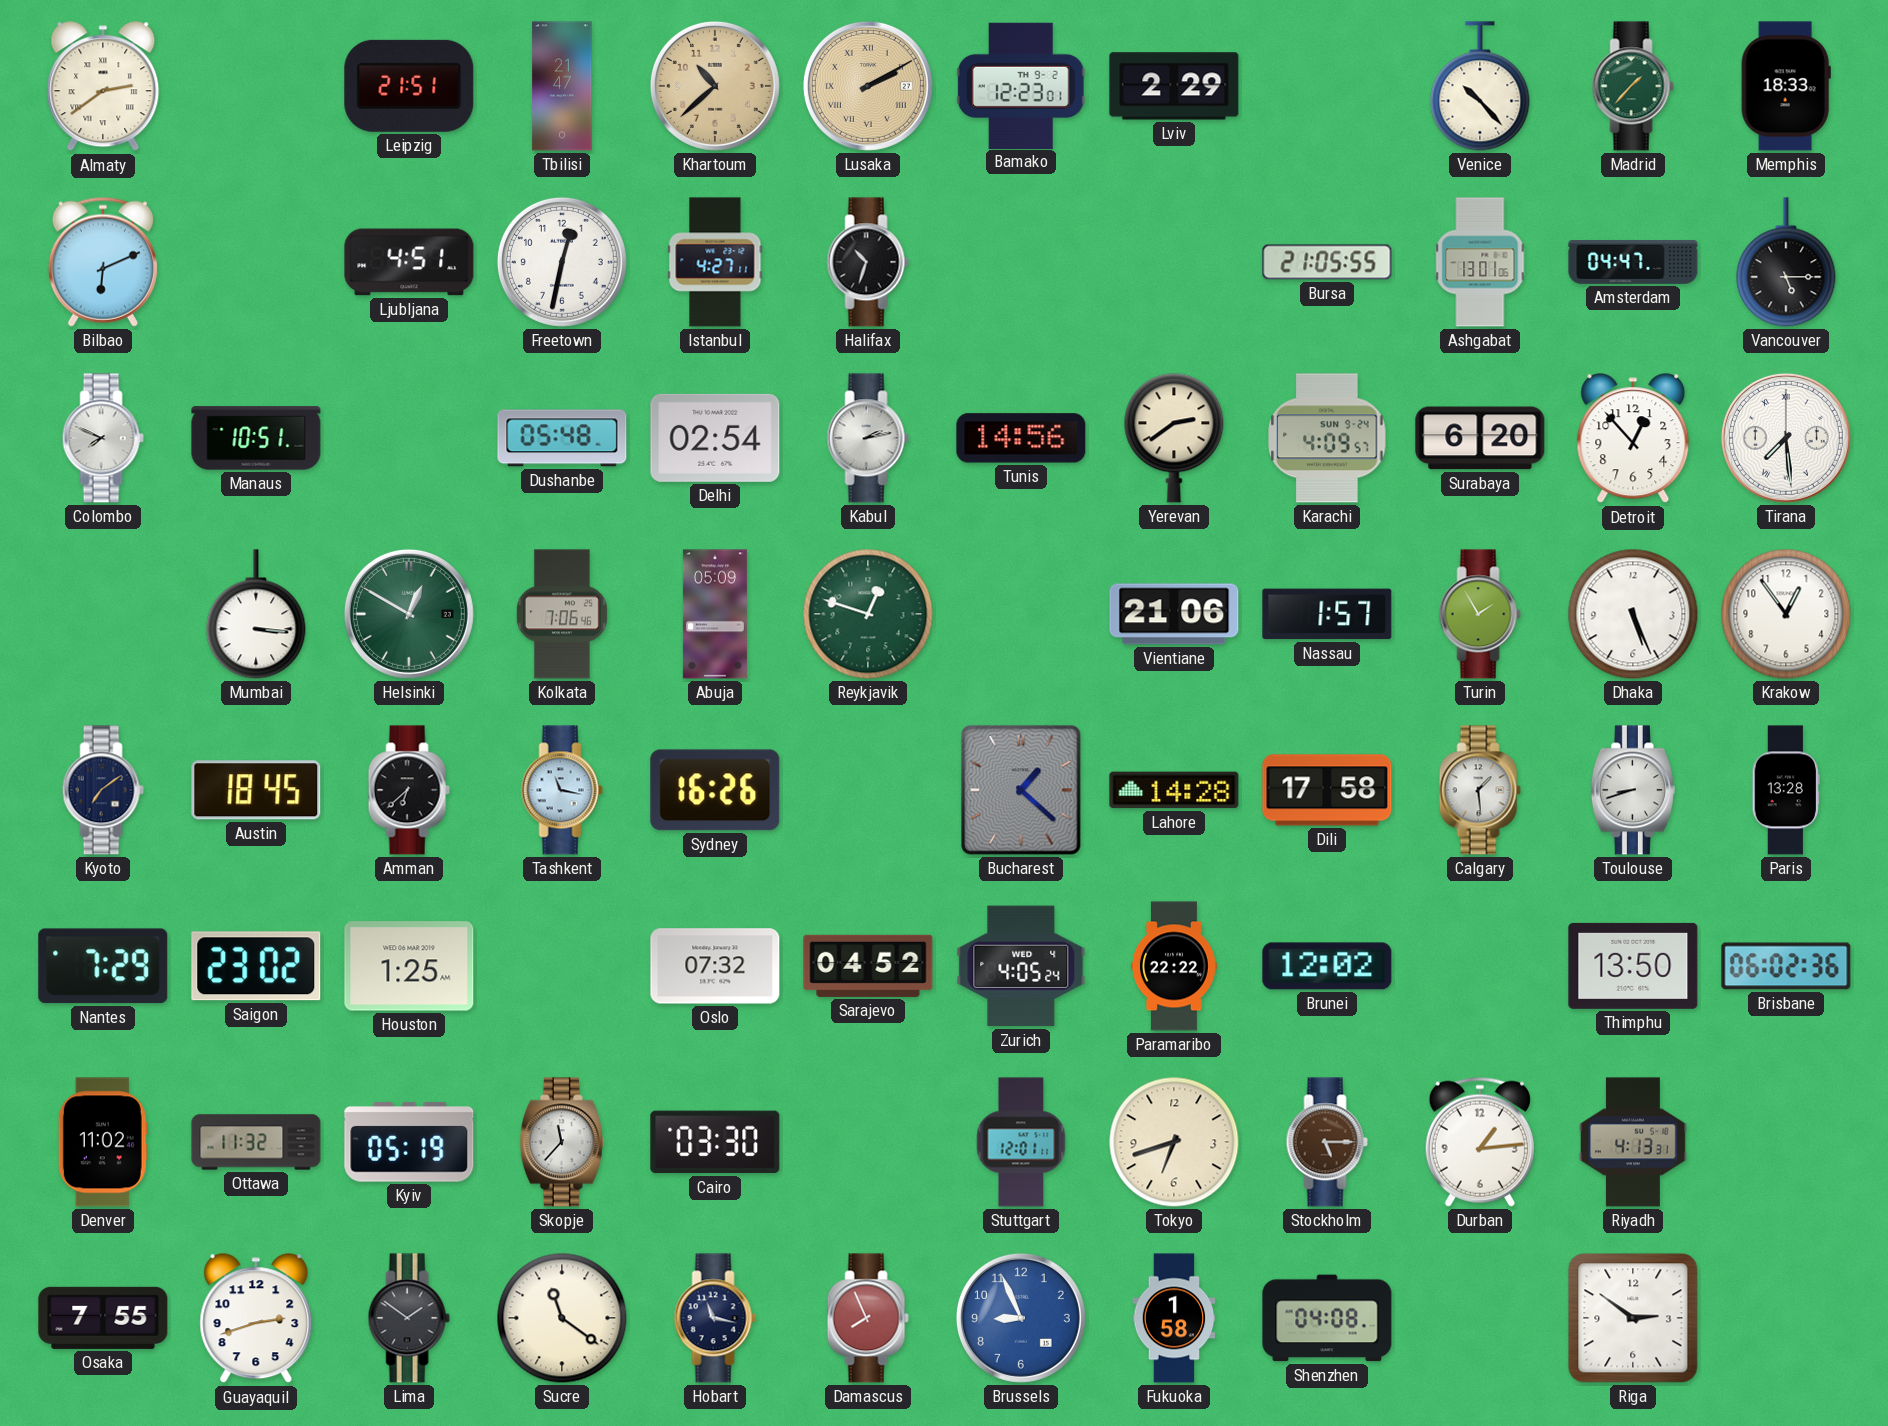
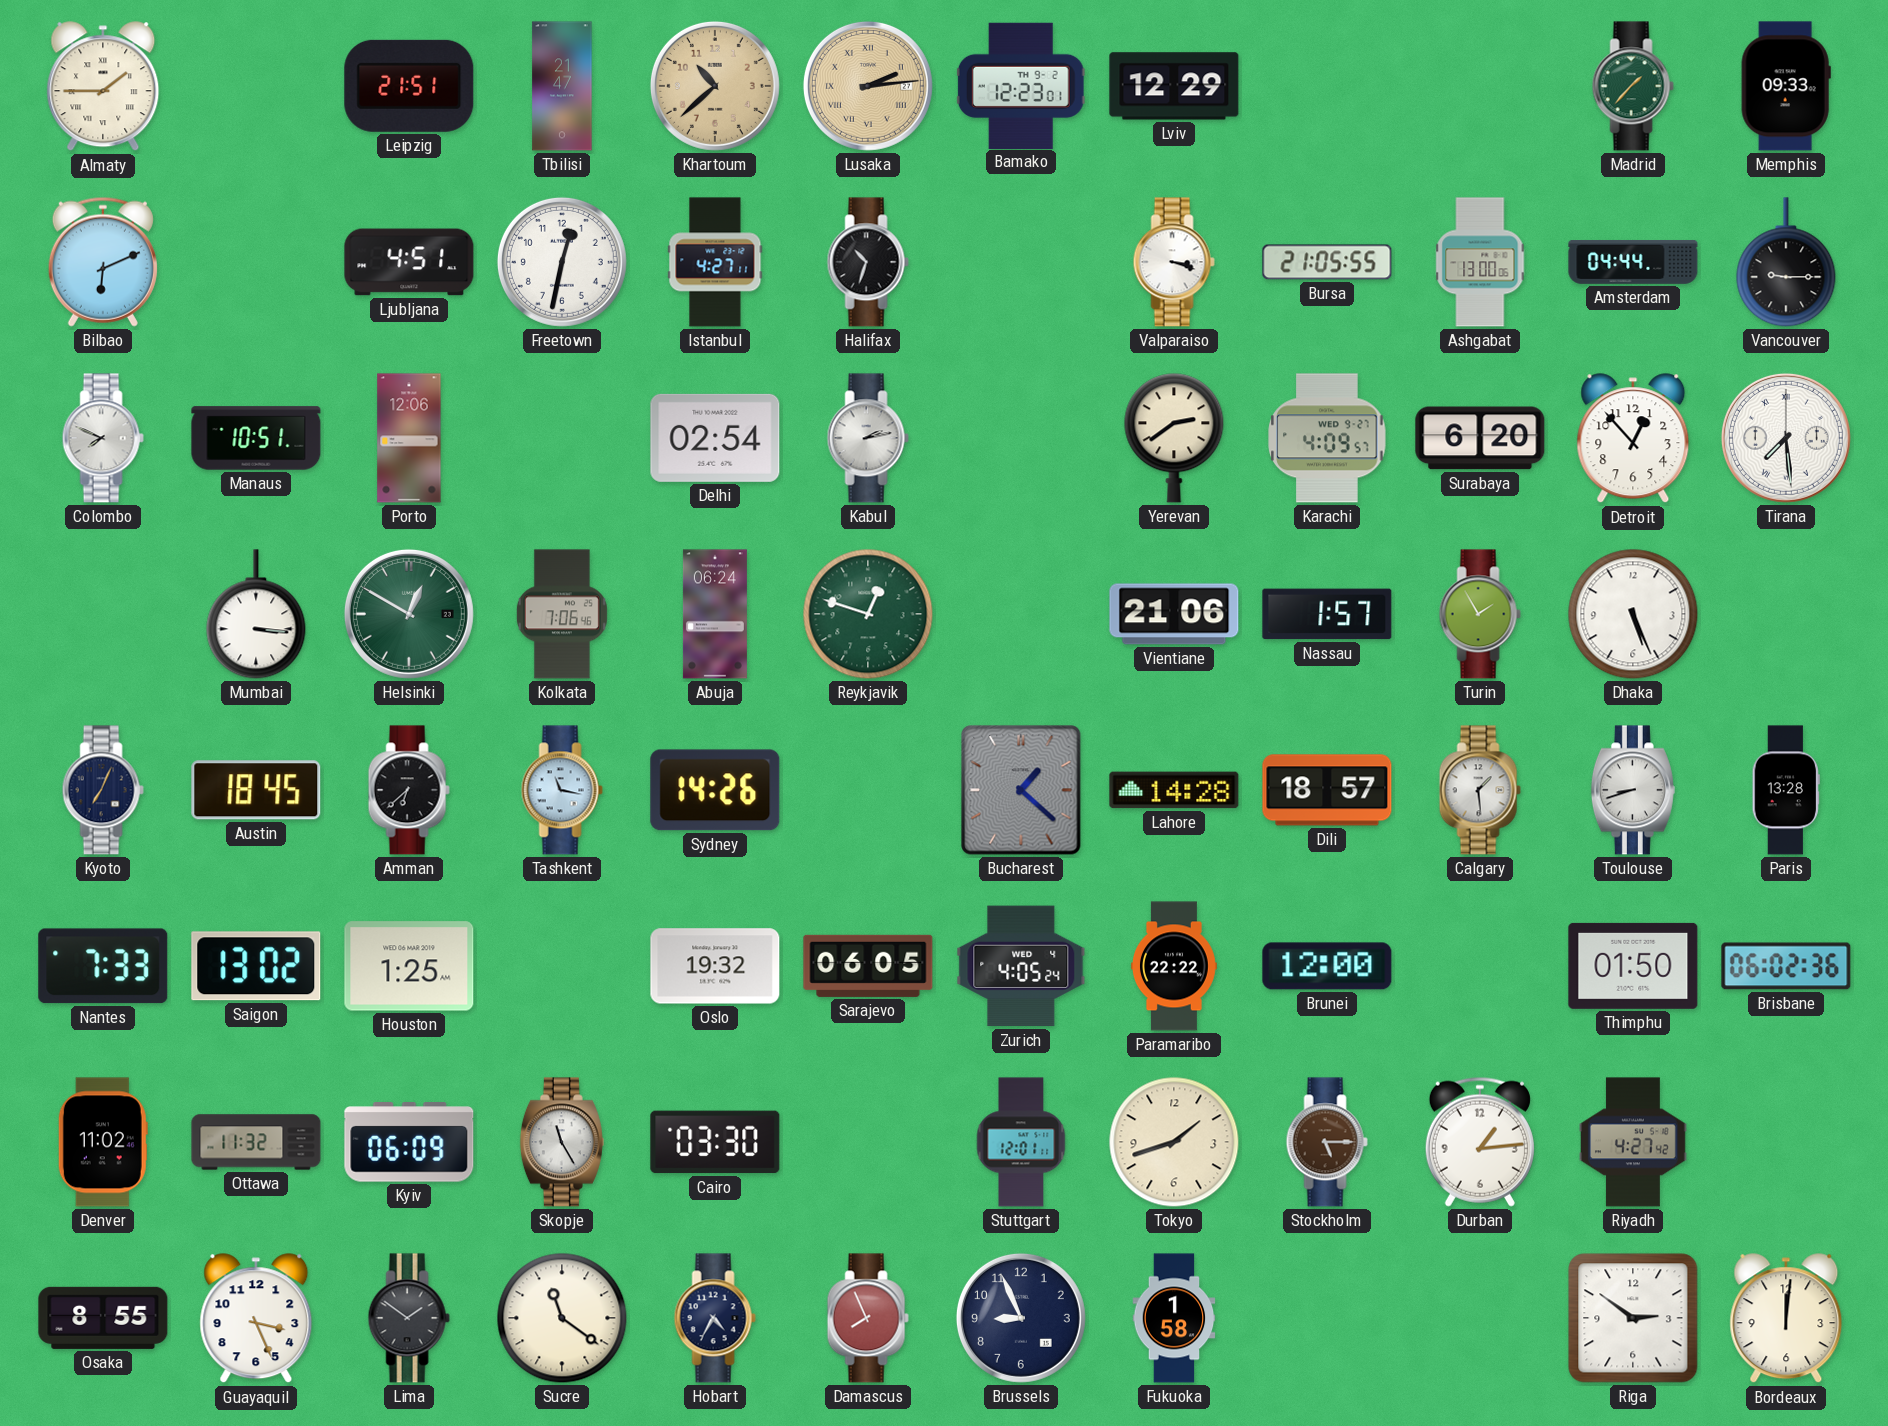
Almaty: 2:39 -> 1:45 (103, 87)
Lusaka: 2:10 -> 2:14 (868, 86)
Lviv: 2:29 -> 12:29 (1174, 86)
Venice: 10:23 -> none (1480, 86)
Memphis: 18:33 -> 09:33 (1786, 86)
Valparaiso: none -> 3:18 (1174, 262)
Ashgabat: 13:01 -> 13:00 (1480, 262)
Amsterdam: 04:47 -> 04:44 (1633, 263)
Vancouver: 5:15 -> 9:15 (1786, 262)
Porto: none -> 12:06 (409, 438)
Dushanbe: 05:48 -> none (562, 438)
Tunis: 14:56 -> none (1021, 438)
Karachi date: SUN 9-24 -> WED 9-27 (1327, 438)
Abuja: 05:09 -> 06:24 (715, 614)
Krakow: 12:54 -> none (1786, 614)
Kyoto: 7:09 -> 7:04 (103, 790)
Sydney: 16:26 -> 14:26 (715, 790)
Dili: 17:58 -> 18:57 (1327, 790)
Nantes: 7:29 -> 7:33 (103, 966)
Saigon: 23:02 -> 13:02 (256, 966)
Oslo: 07:32 -> 19:32 (715, 966)
Sarajevo: 04:52 -> 06:05 (868, 966)
Brunei: 12:02 -> 12:00 (1327, 966)
Thimphu: 13:50 -> 01:50 (1633, 966)
Kyiv: 05:19 -> 06:09 (409, 1142)
Skopje: 11:37 -> 11:25 (562, 1142)
Tokyo: 6:42 -> 1:42 (1174, 1142)
Riyadh: 4:13 -> 4:27 (1634, 1142)
Osaka: 7:55 -> 8:55 (103, 1318)
Guayaquil: 2:42 -> 3:26 (256, 1319)
Hobart: 11:17 -> 4:35 (715, 1318)
Brussels dial: blue -> navy (1021, 1318)
Shenzhen: 04:08 -> none (1327, 1318)
Bordeaux: none -> 12:01 (1786, 1319)
